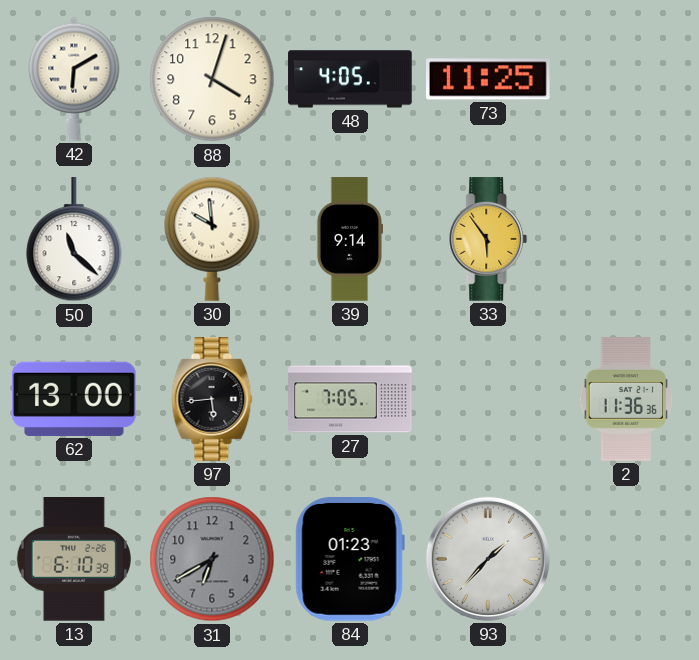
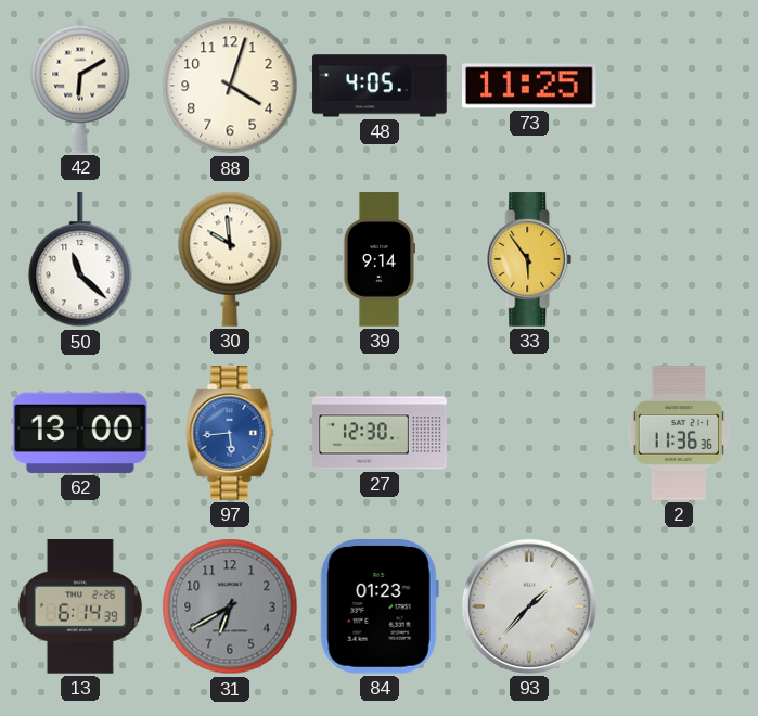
97 dial: black -> blue (230, 433)
27: 7:05 -> 12:30 (380, 433)
13: 6:10 -> 6:14 (80, 606)
